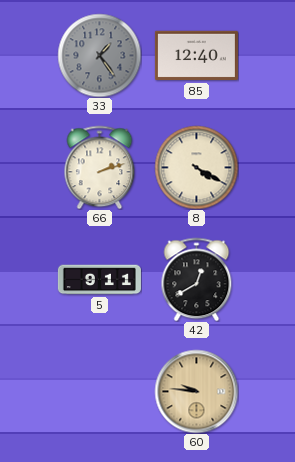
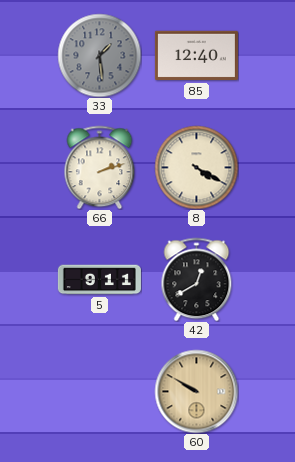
33: 1:24 -> 1:29 (99, 55)
60: 9:46 -> 9:50 (196, 391)
